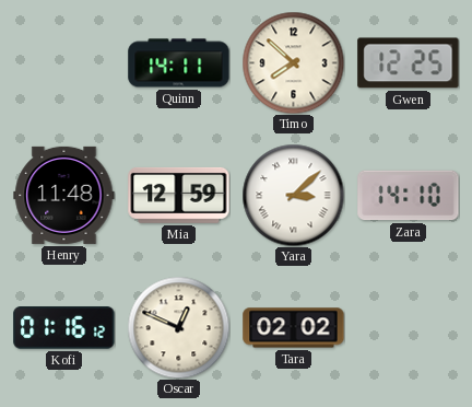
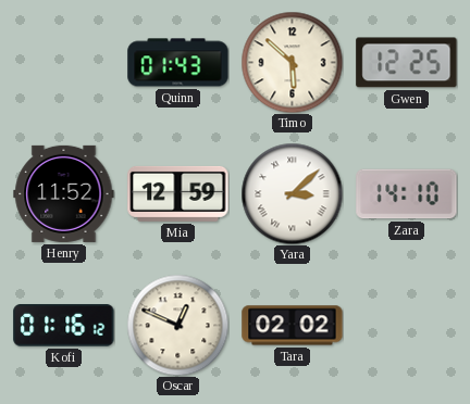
Quinn: 14:11 -> 01:43 (178, 63)
Timo: 7:52 -> 5:52 (292, 62)
Henry: 11:48 -> 11:52 (64, 193)
